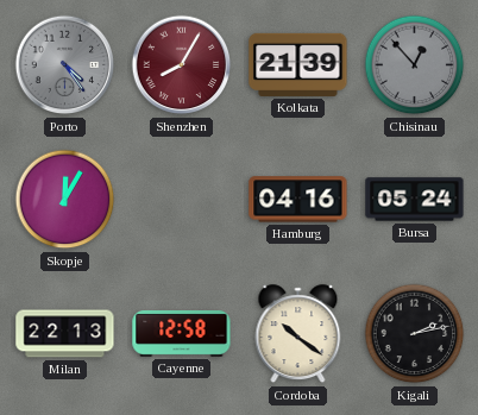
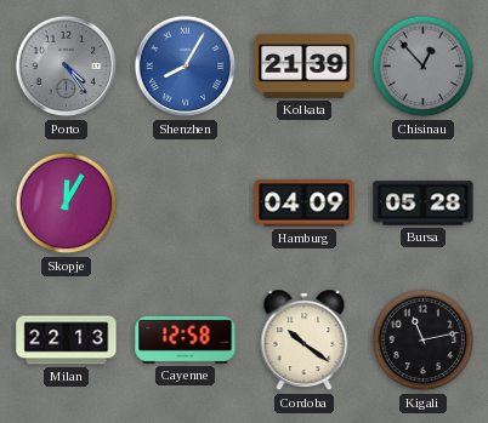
Shenzhen dial: burgundy -> blue (186, 67)
Hamburg: 04:16 -> 04:09 (305, 204)
Bursa: 05:24 -> 05:28 (424, 204)
Kigali: 2:13 -> 11:13 (424, 341)
